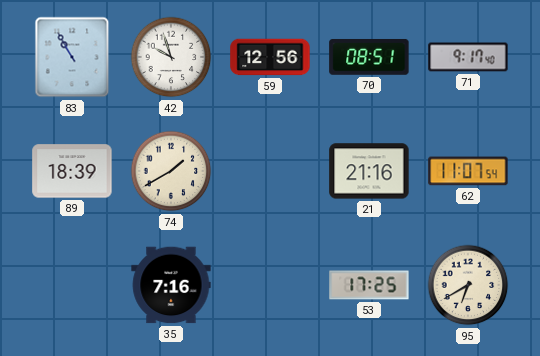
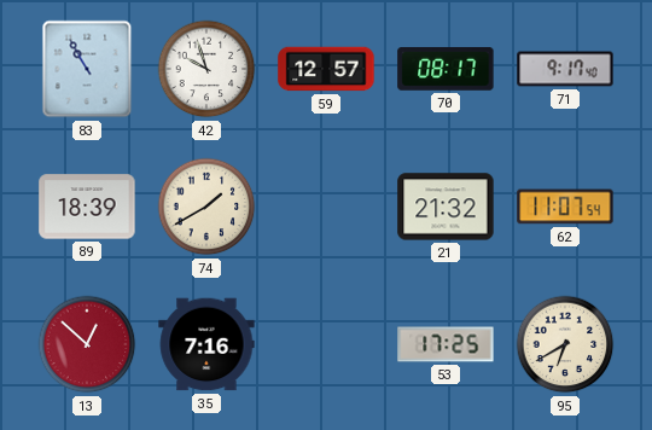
59: 12:56 -> 12:57 (326, 69)
70: 08:51 -> 08:17 (446, 69)
21: 21:16 -> 21:32 (446, 207)
13: none -> 12:52 (87, 344)
